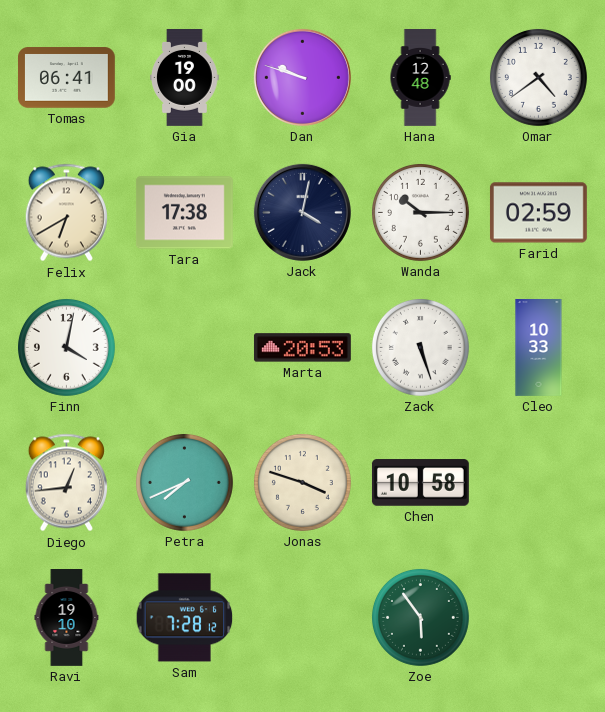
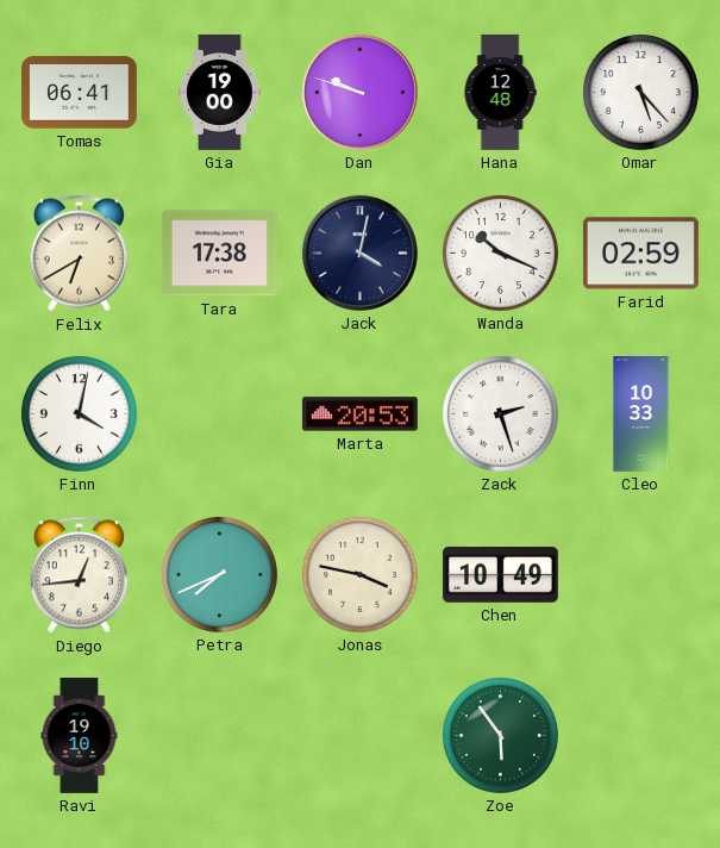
Omar: 4:39 -> 5:23 (640, 92)
Wanda: 10:15 -> 10:19 (500, 252)
Zack: 5:27 -> 2:27 (500, 413)
Jonas: 3:48 -> 3:47 (359, 574)
Chen: 10:58 -> 10:49 (500, 575)
Sam: 7:28 -> none (185, 618)
